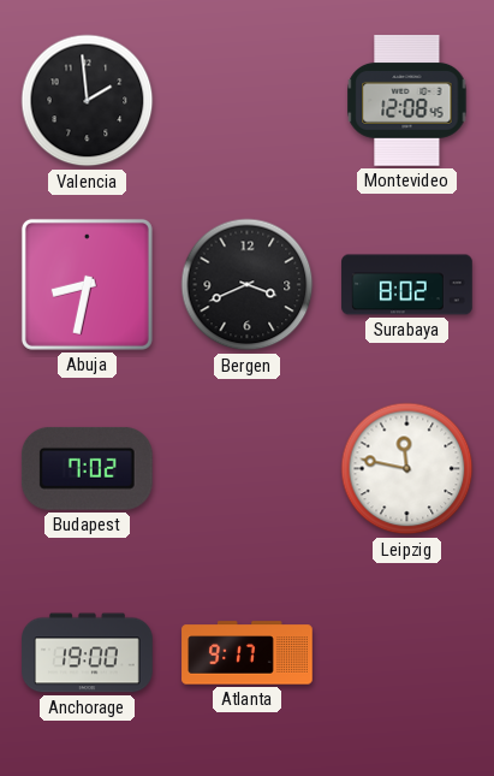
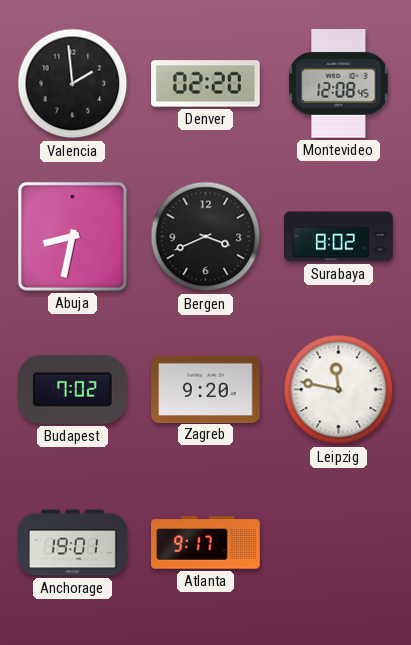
Denver: none -> 02:20 (206, 84)
Zagreb: none -> 9:20 (206, 389)
Anchorage: 19:00 -> 19:01 (73, 543)
